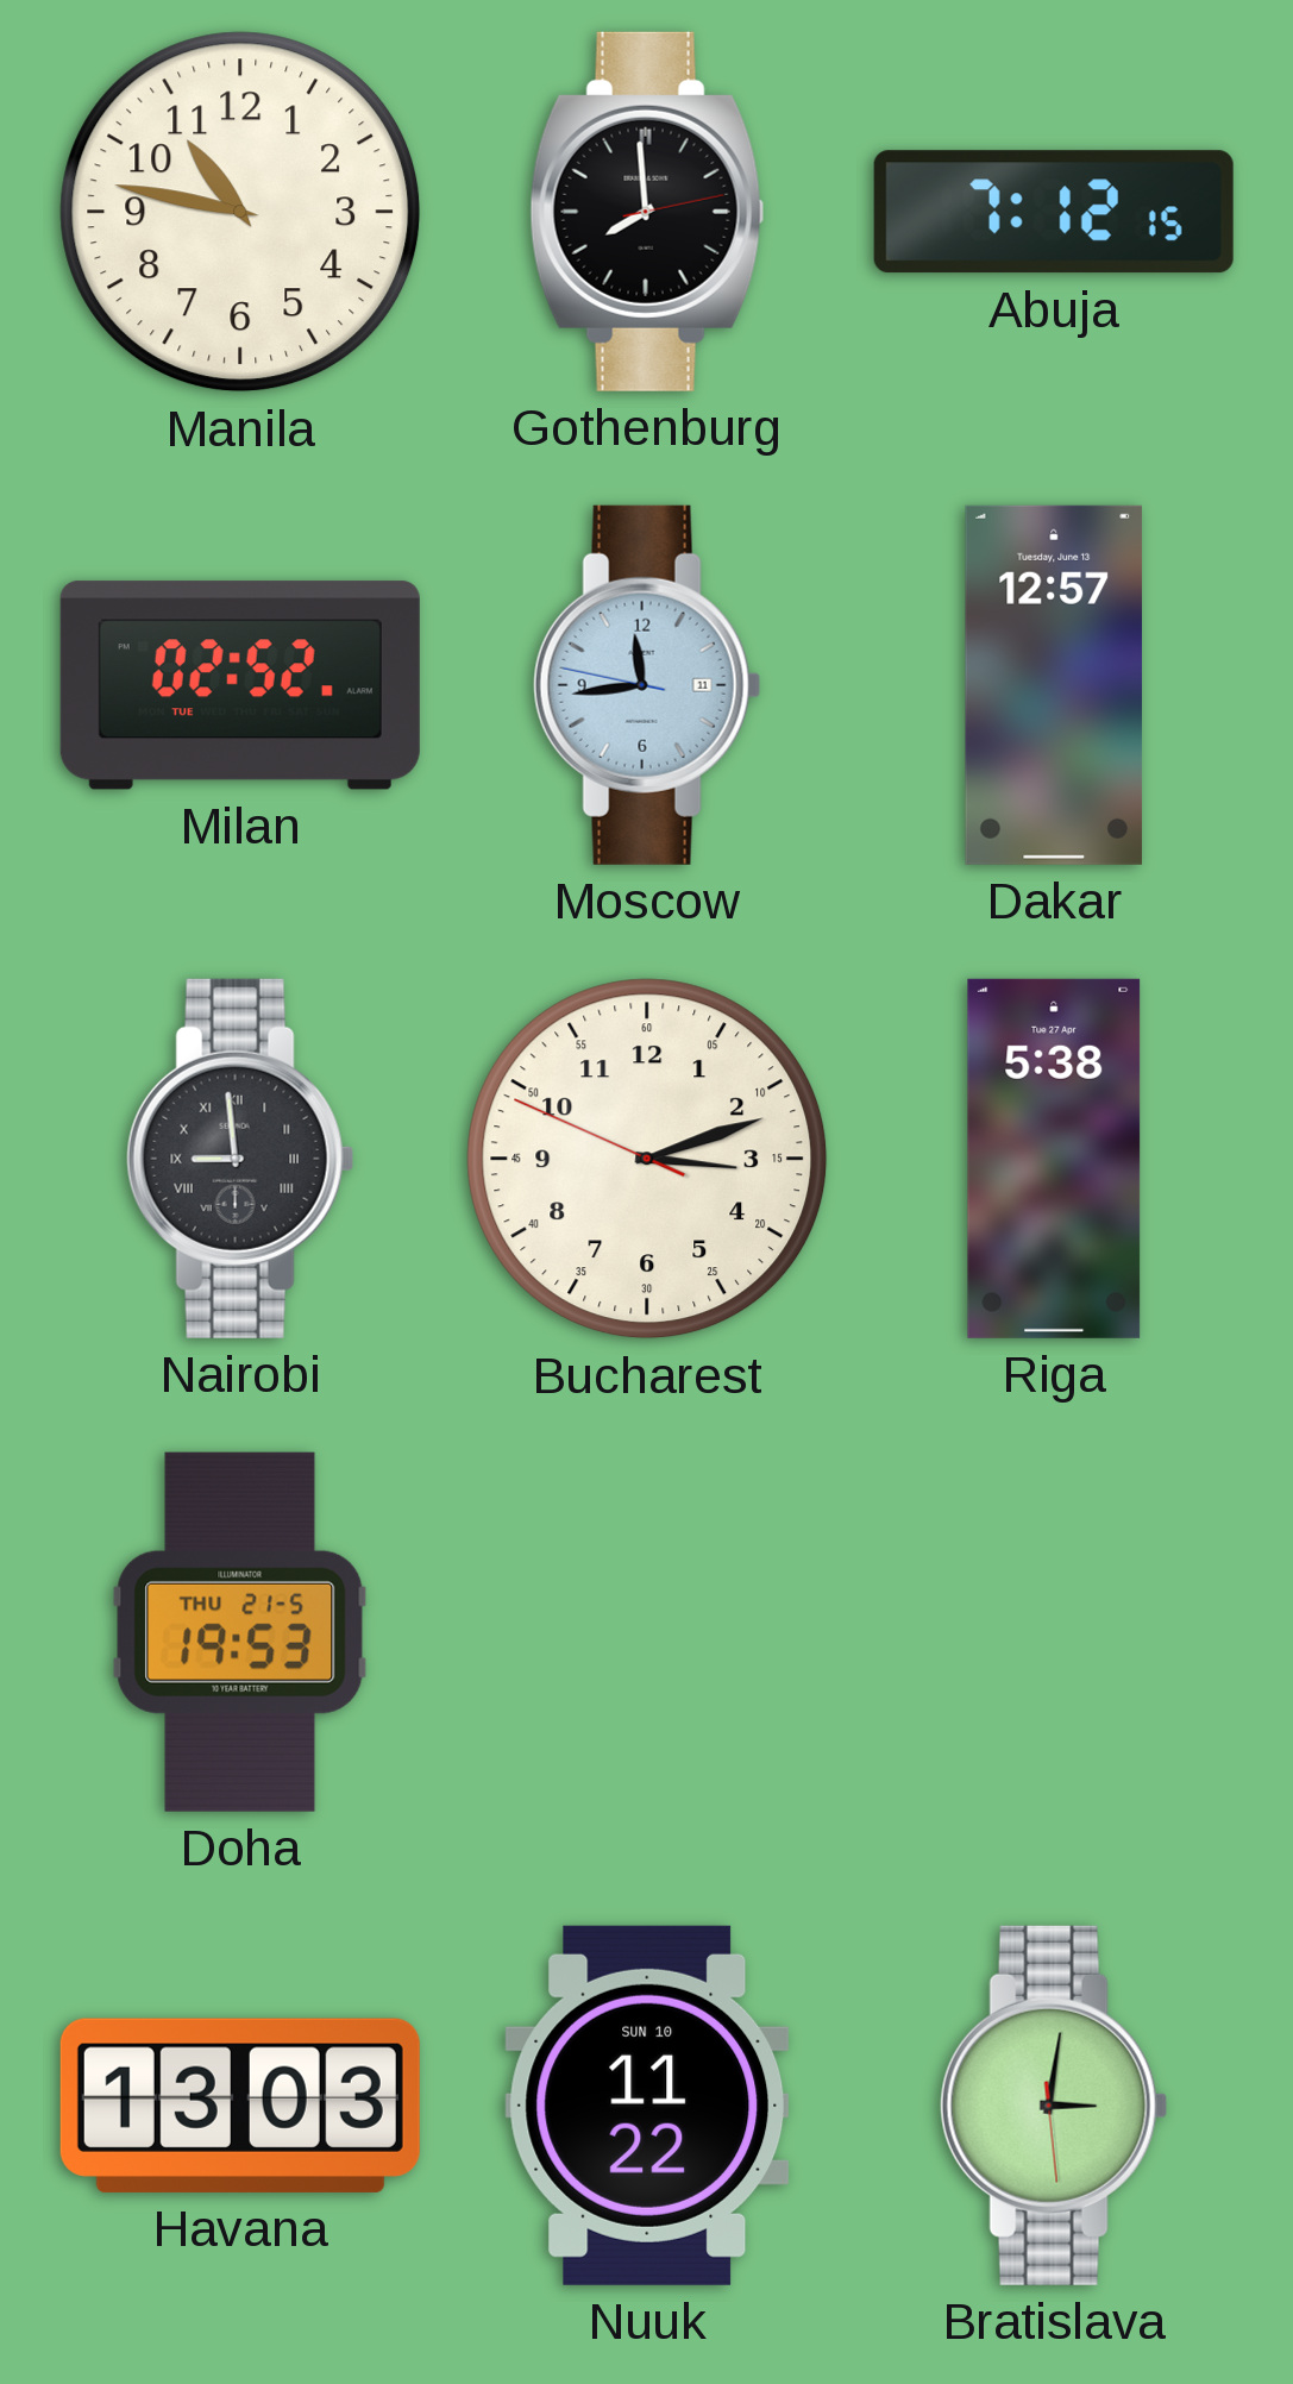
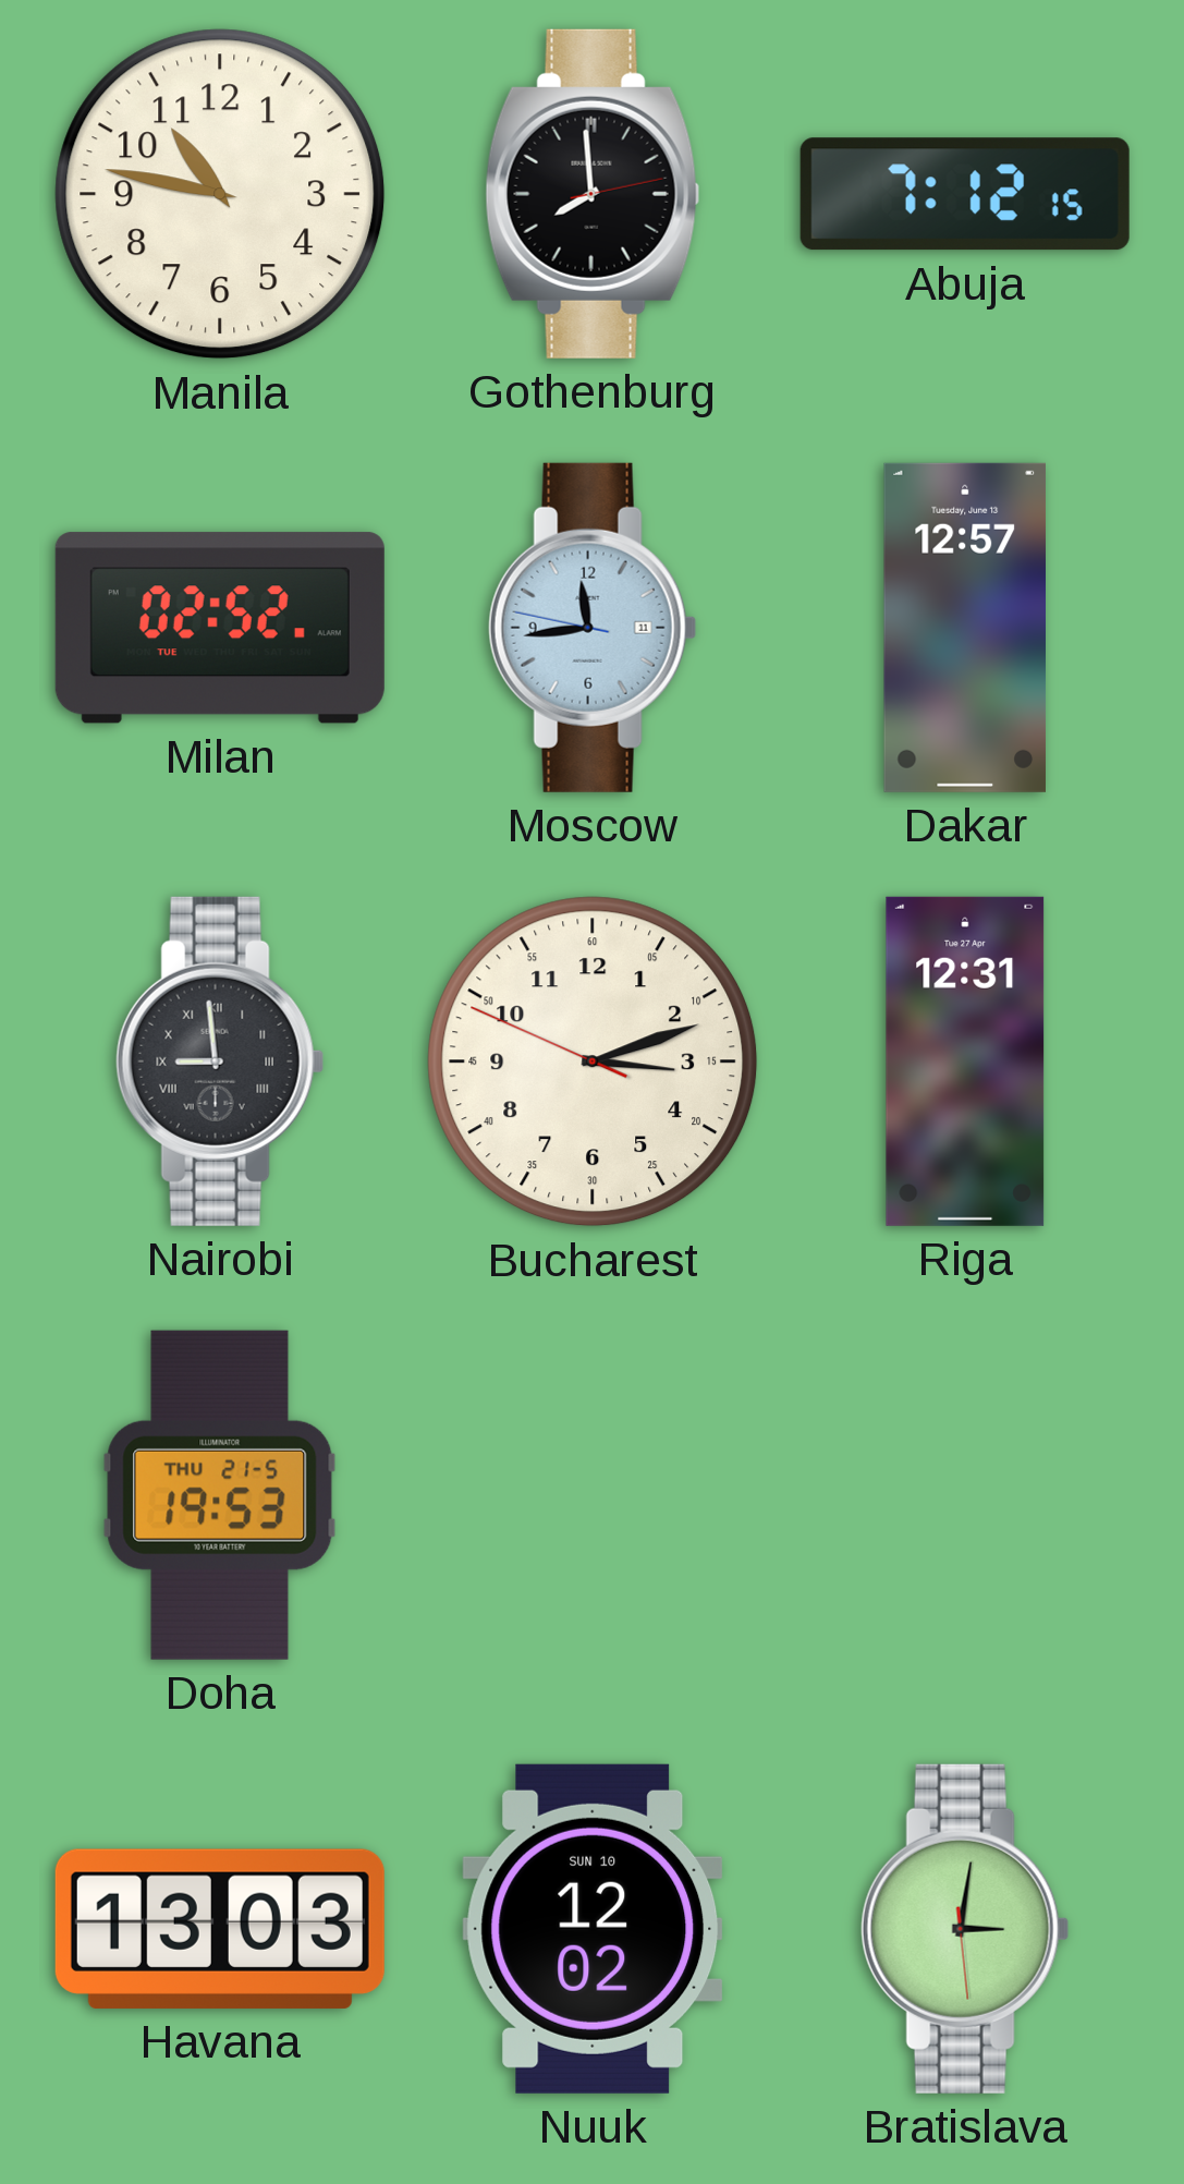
Riga: 5:38 -> 12:31 (965, 1061)
Nuuk: 11:22 -> 12:02 (593, 1929)
